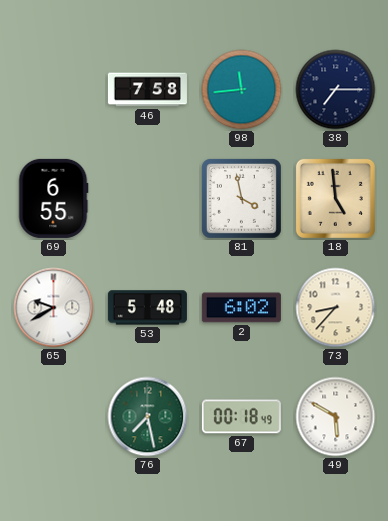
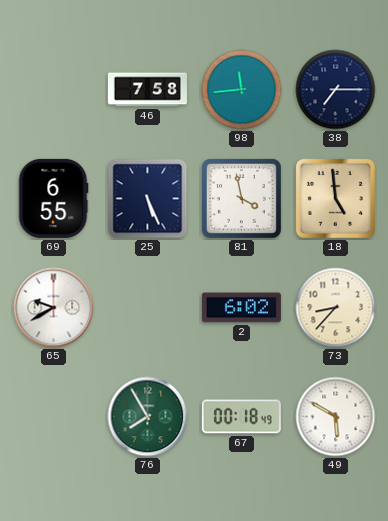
25: none -> 5:26 (148, 199)
53: 5:48 -> none (147, 308)
76: 7:28 -> 7:55 (148, 417)
